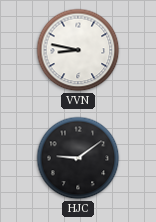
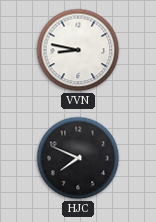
HJC: 9:09 -> 7:49 (78, 158)
